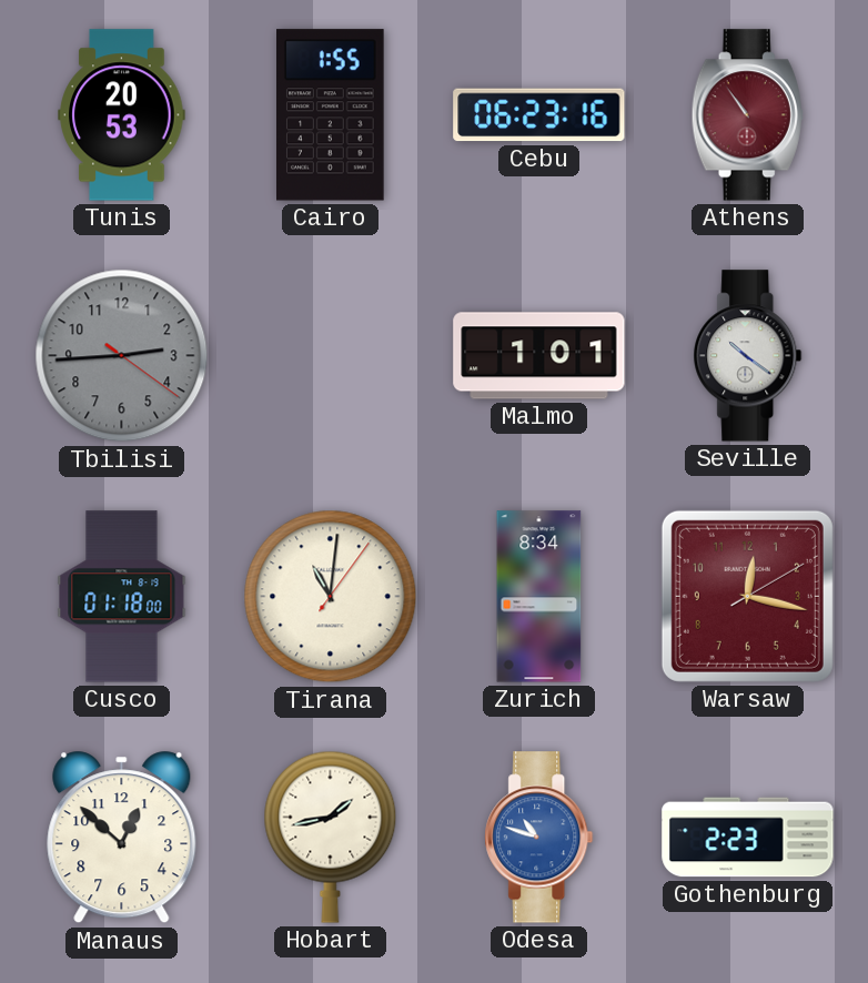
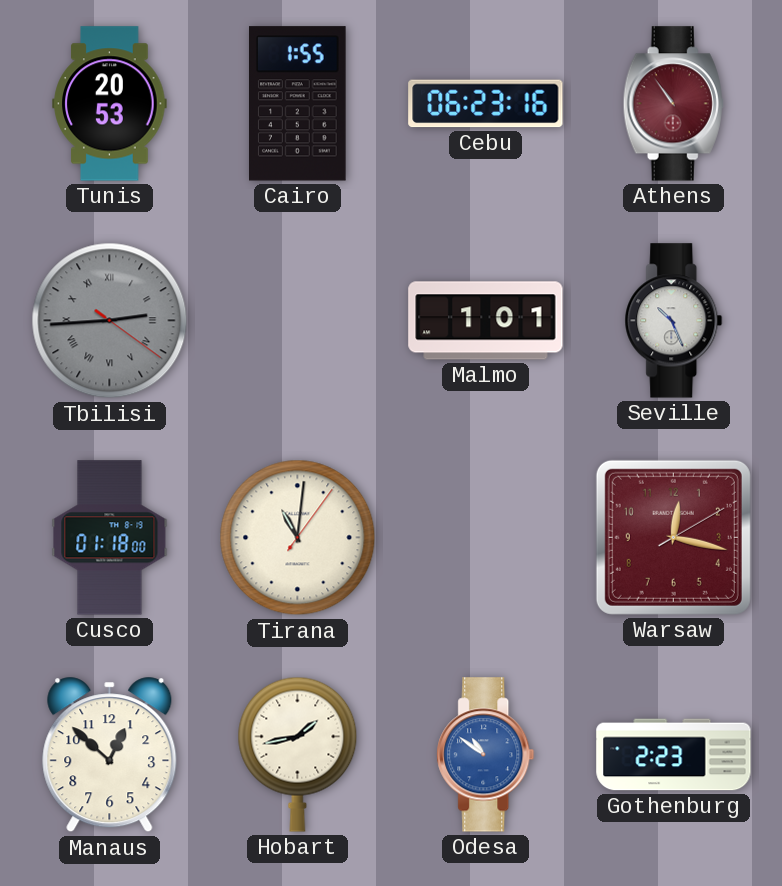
Tbilisi numerals: Arabic -> Roman (110, 321)
Seville: 10:21 -> 10:26 (674, 321)
Zurich: 8:34 -> none (539, 597)
Odesa: 10:48 -> 10:51 (486, 755)
